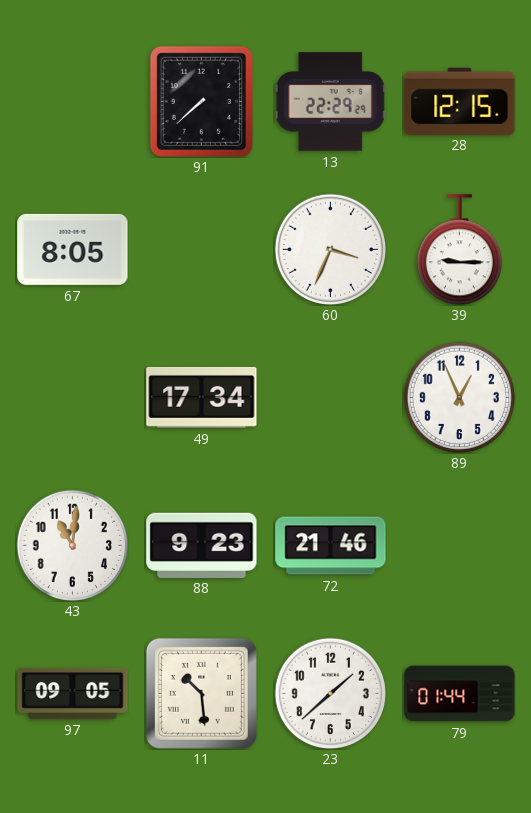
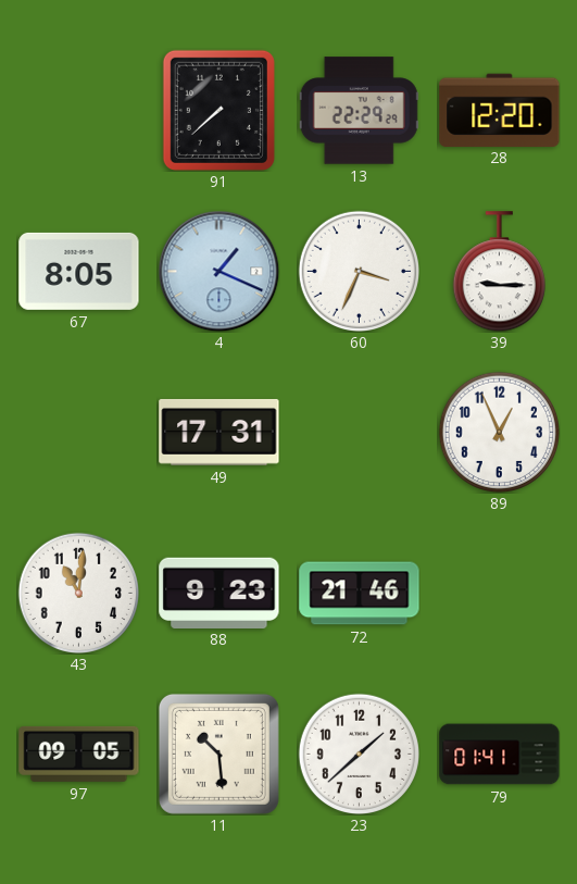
28: 12:15 -> 12:20 (500, 110)
4: none -> 1:19 (218, 271)
49: 17:34 -> 17:31 (219, 432)
79: 01:44 -> 01:41 (500, 755)
